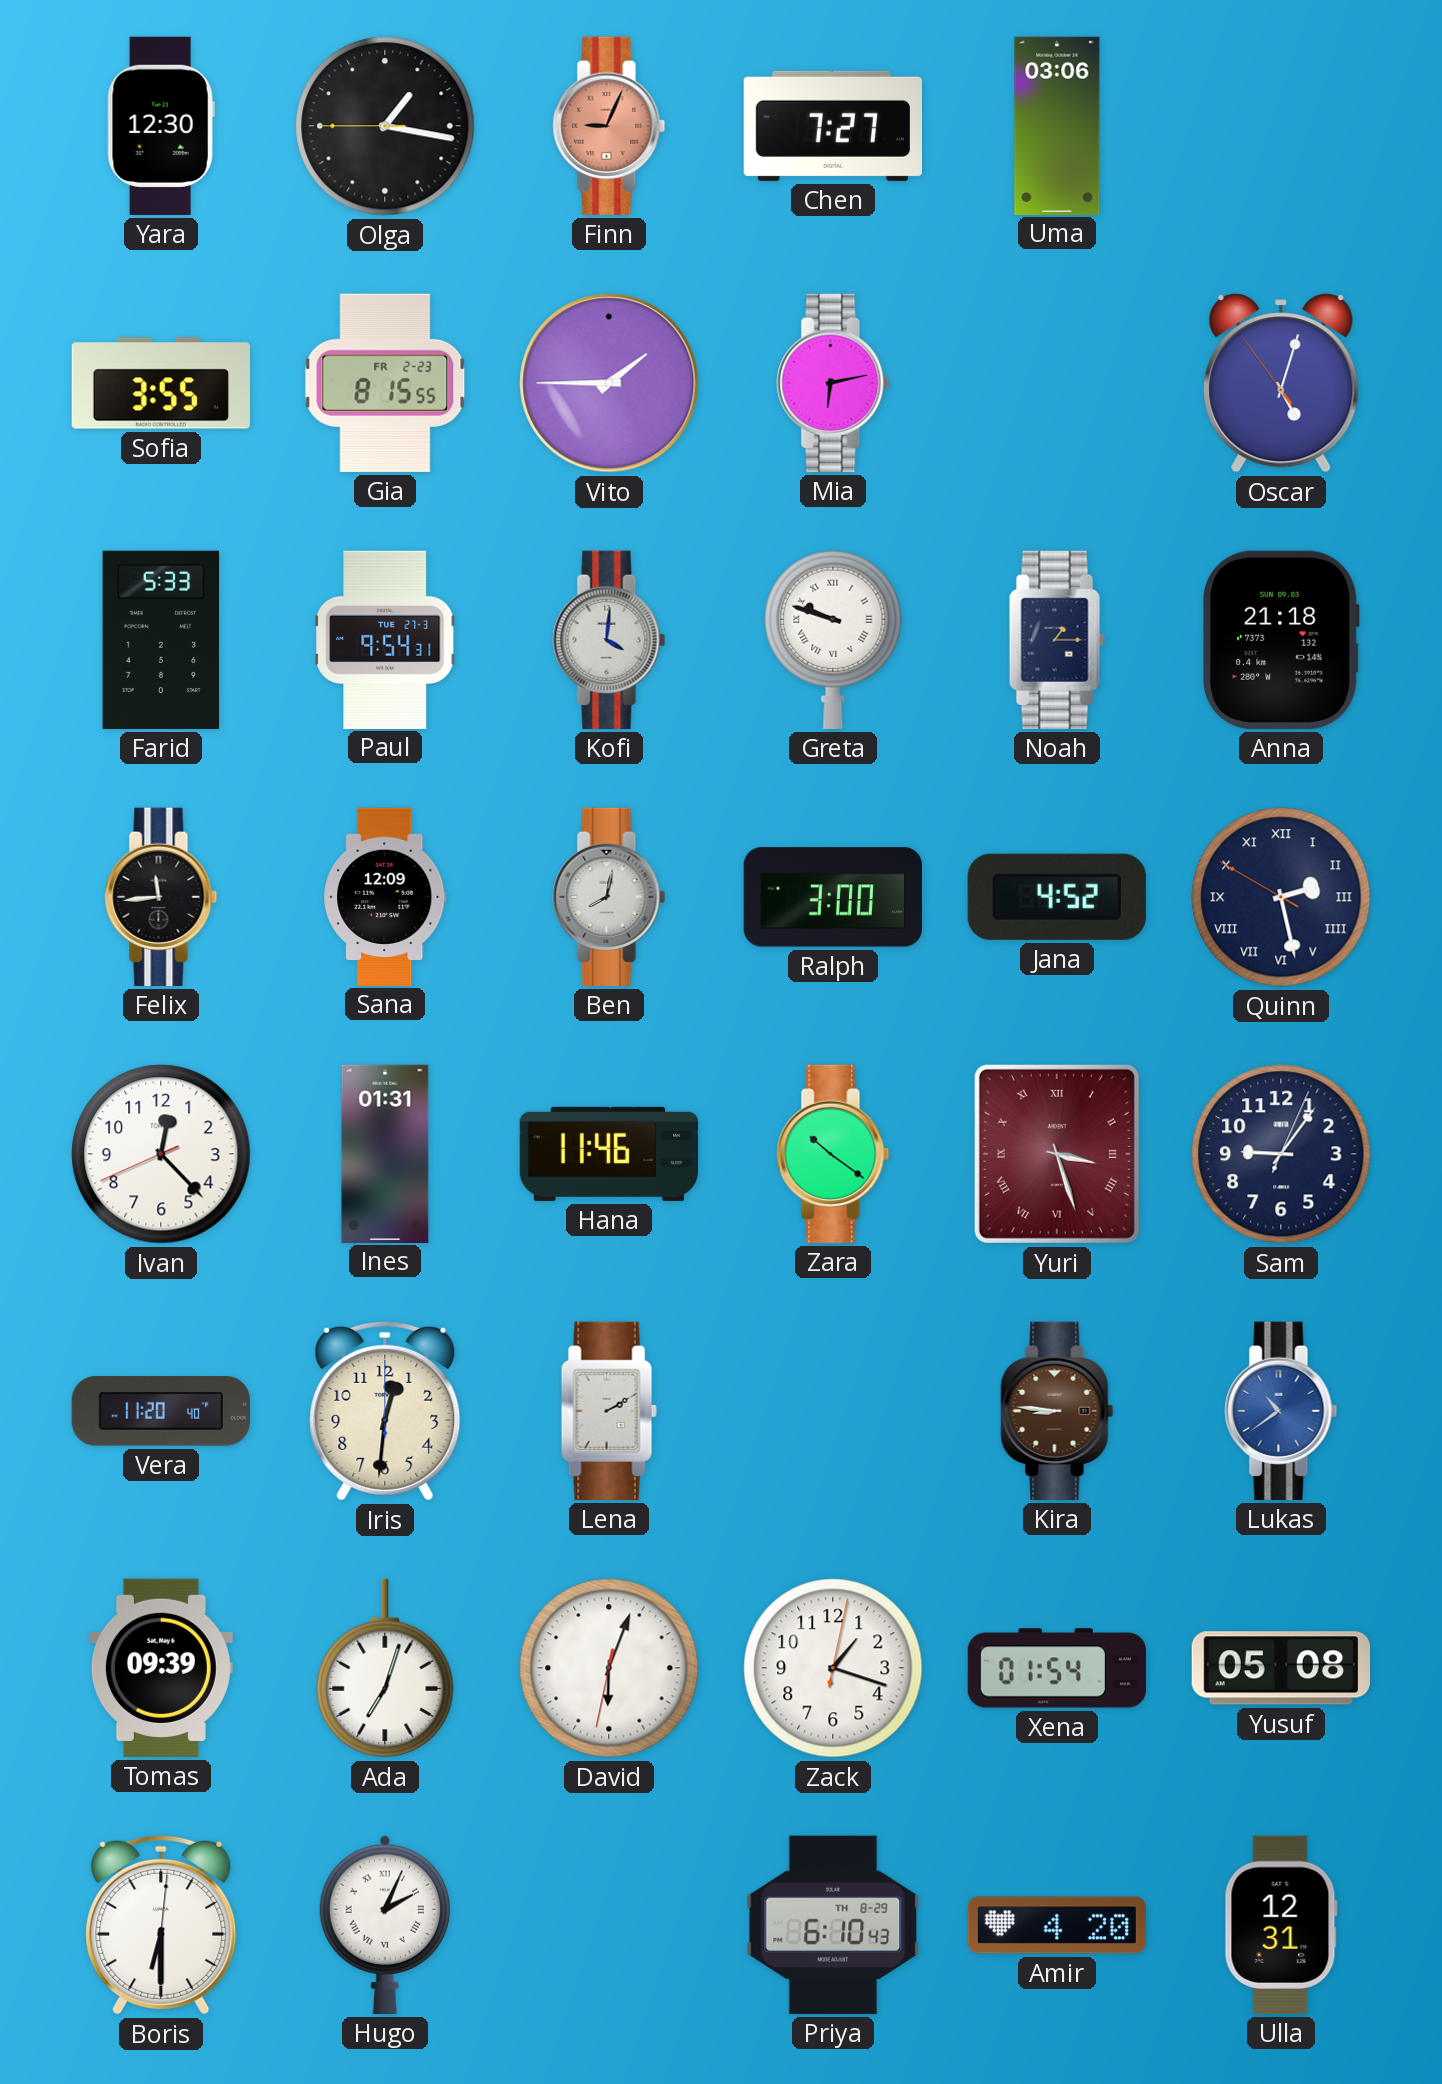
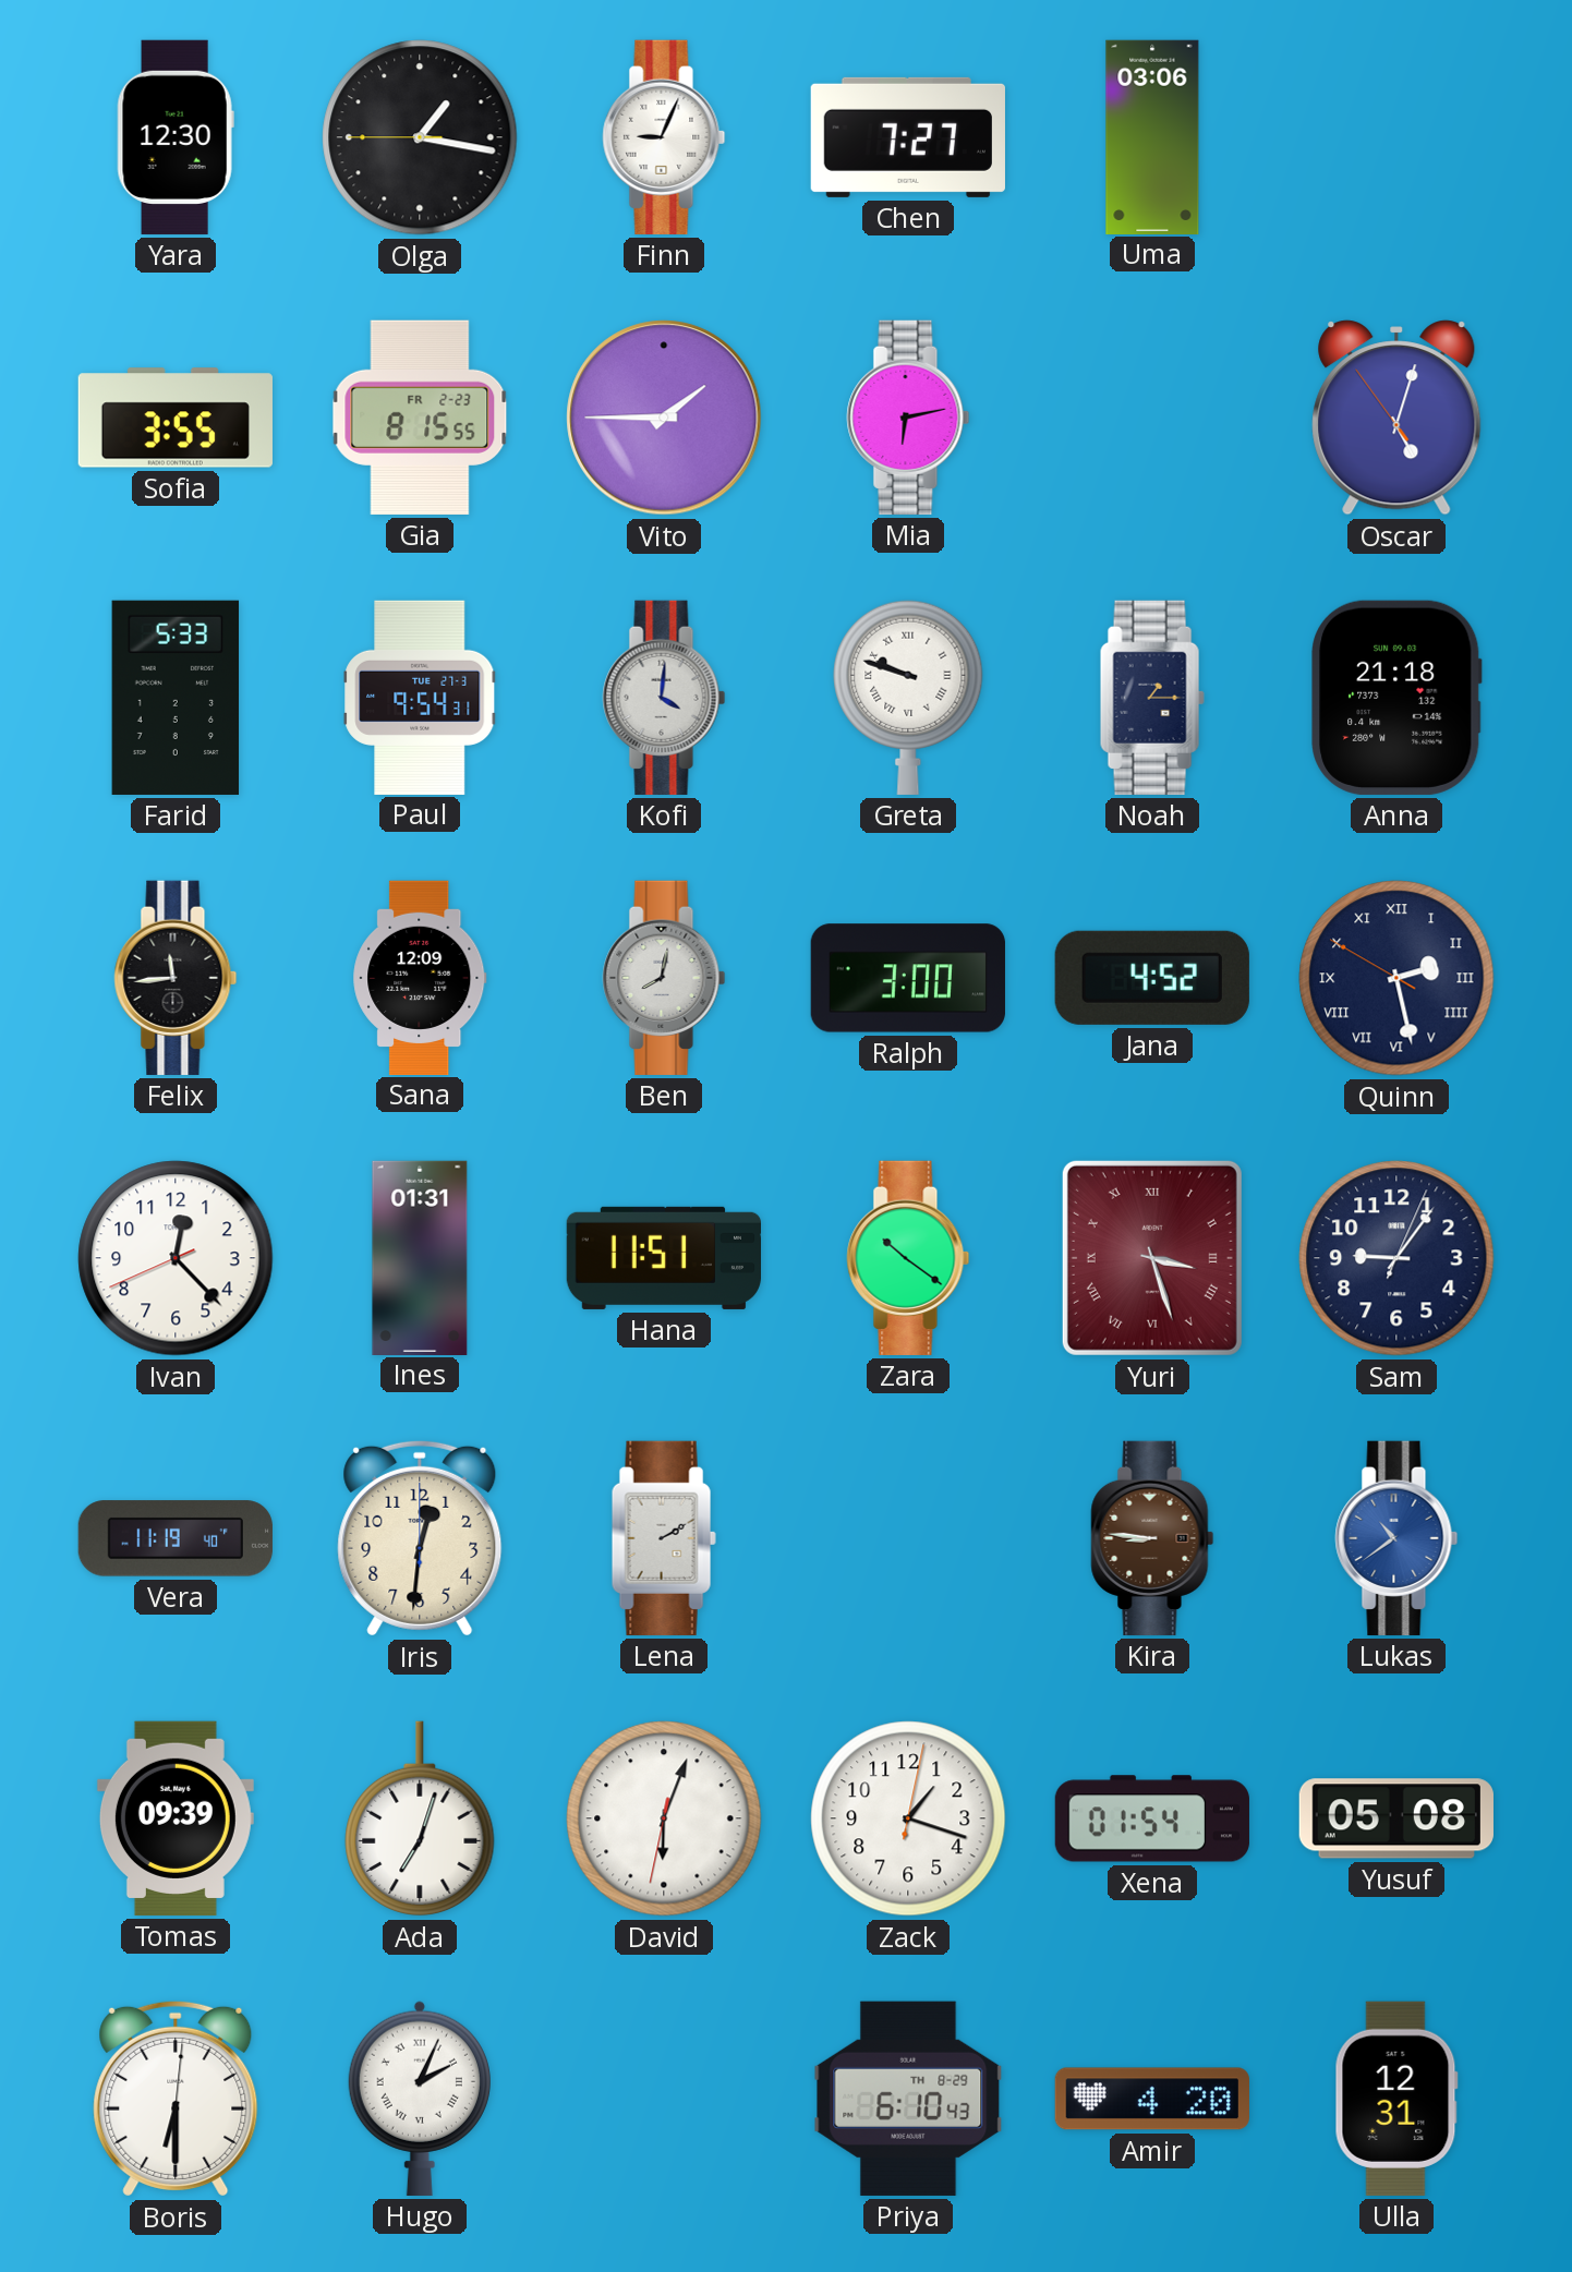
Finn dial: salmon -> white (664, 137)
Hana: 11:46 -> 11:51 (663, 1258)
Vera: 11:20 -> 11:19 (176, 1538)
